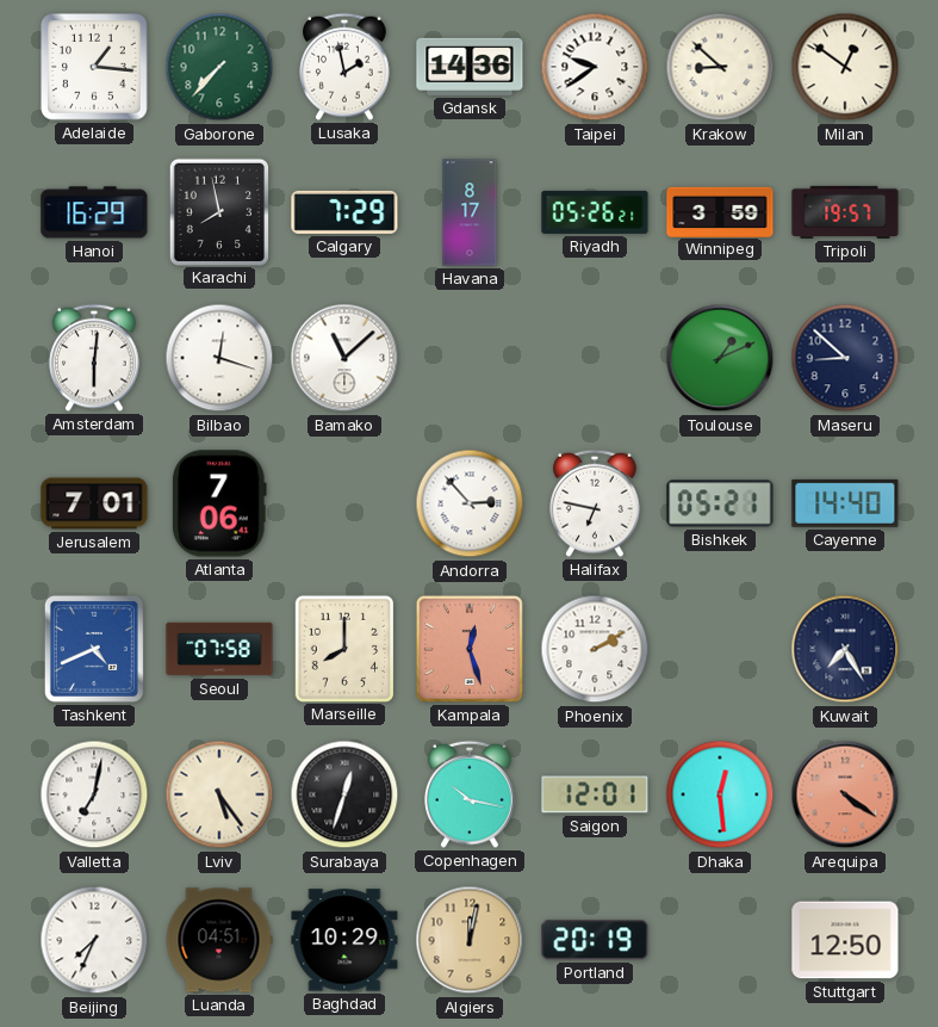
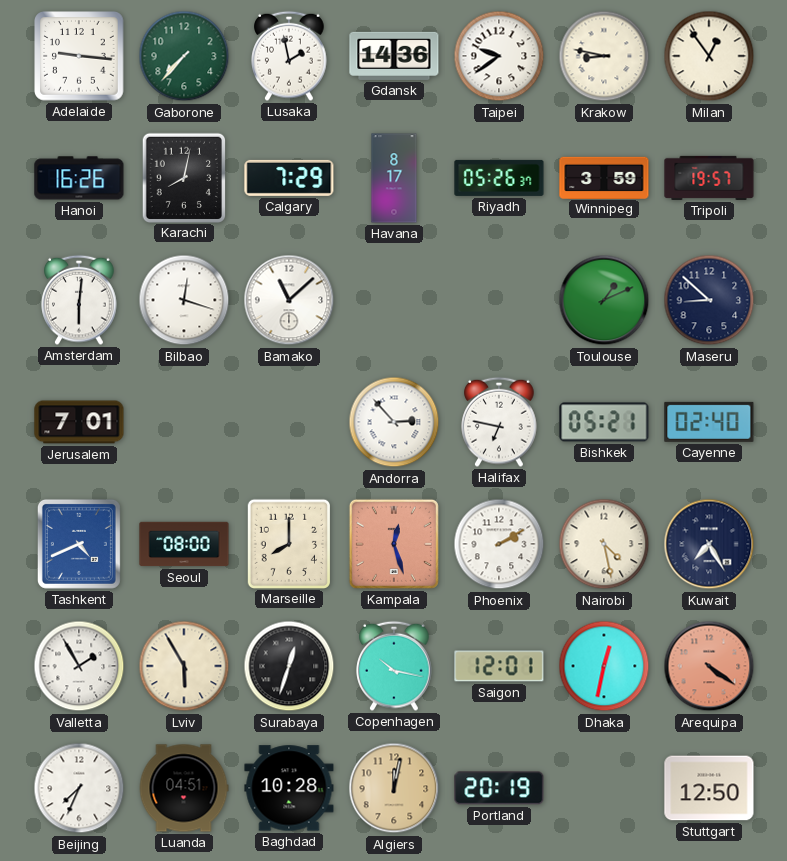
Adelaide: 1:16 -> 9:16 (80, 57)
Krakow: 8:52 -> 8:47 (604, 56)
Milan: 12:51 -> 12:54 (709, 56)
Hanoi: 16:29 -> 16:26 (79, 178)
Karachi: 7:58 -> 8:02 (183, 177)
Riyadh: 05:26:21 -> 05:26:37 (499, 178)
Atlanta: 7:06 -> none (219, 503)
Cayenne: 14:40 -> 02:40 (709, 422)
Seoul: 07:58 -> 08:00 (184, 544)
Nairobi: none -> 4:28 (604, 544)
Valletta: 7:02 -> 1:55 (79, 666)
Lviv: 5:24 -> 5:55 (184, 666)
Dhaka: 12:29 -> 12:32 (604, 666)
Baghdad: 10:29 -> 10:28 (289, 788)
